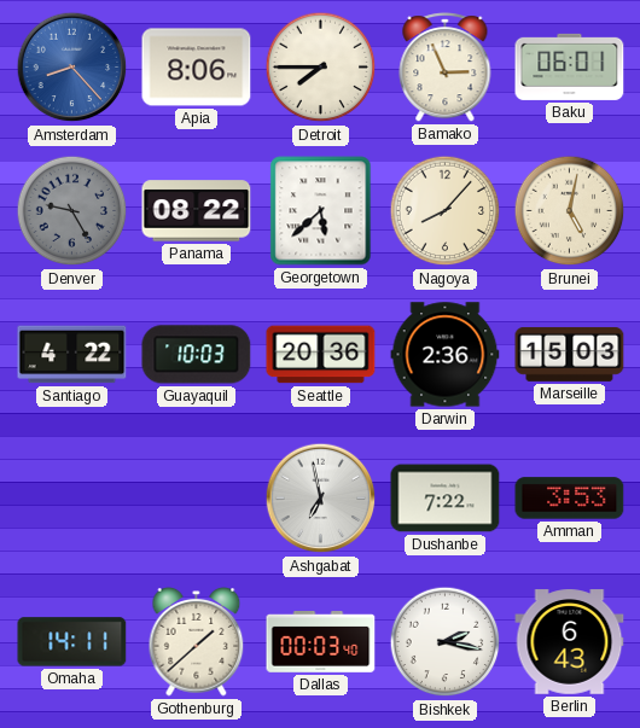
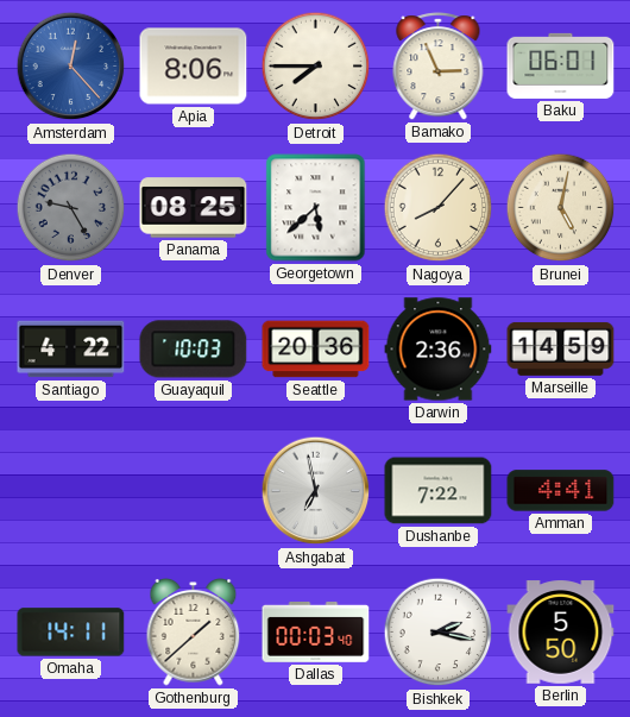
Amsterdam: 8:23 -> 12:23 (71, 67)
Panama: 08:22 -> 08:25 (194, 208)
Marseille: 15:03 -> 14:59 (561, 348)
Amman: 3:53 -> 4:41 (561, 491)
Berlin: 6:43 -> 5:50 (561, 633)
